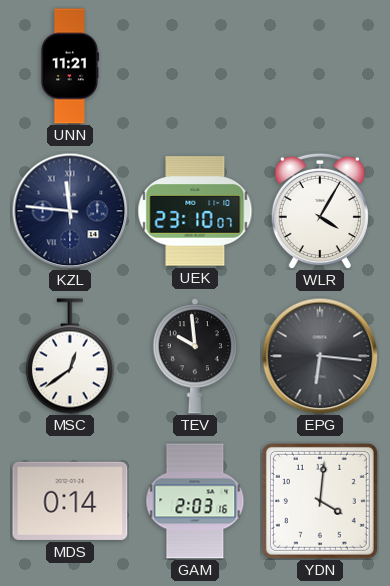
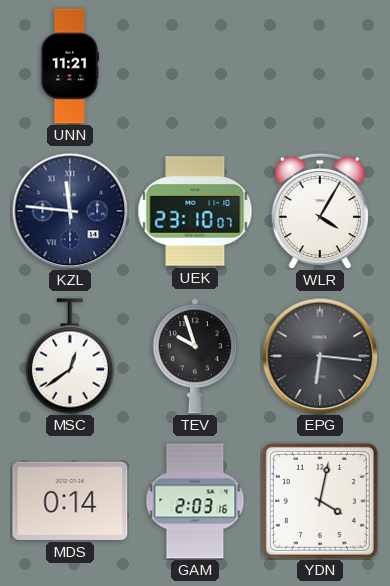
TEV: 9:59 -> 9:57 (195, 356)
YDN: 4:01 -> 4:02 (320, 501)
